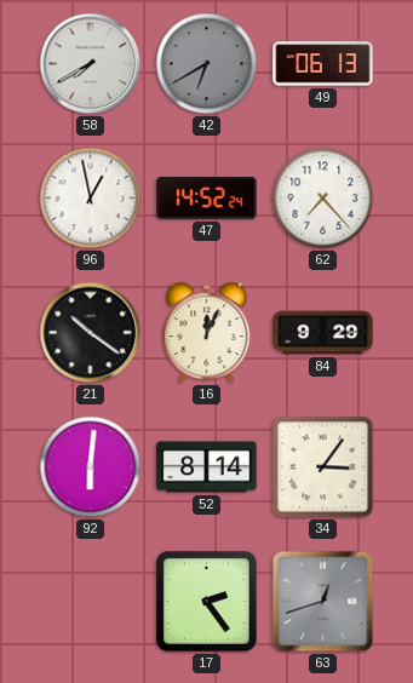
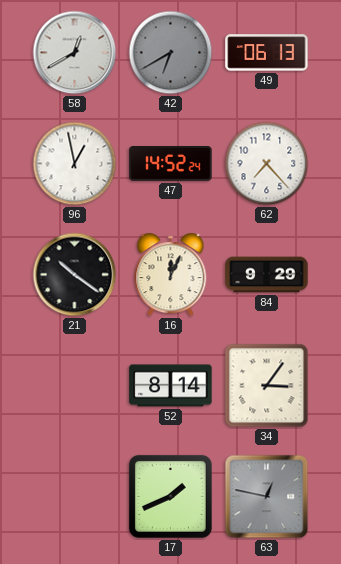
58: 7:40 -> 12:40 (75, 53)
92: 6:01 -> none (91, 467)
17: 2:24 -> 1:41 (170, 496)
63: 12:42 -> 12:47 (267, 497)
